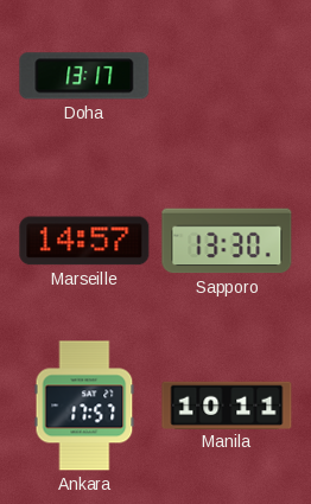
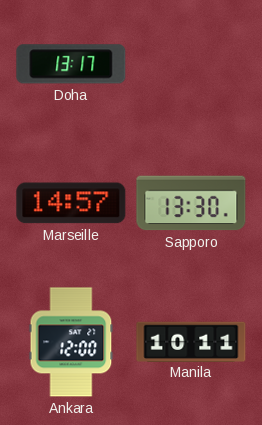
Ankara: 17:57 -> 12:00 (71, 342)
